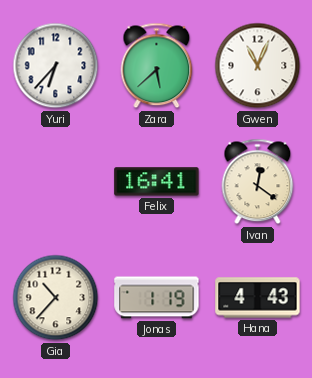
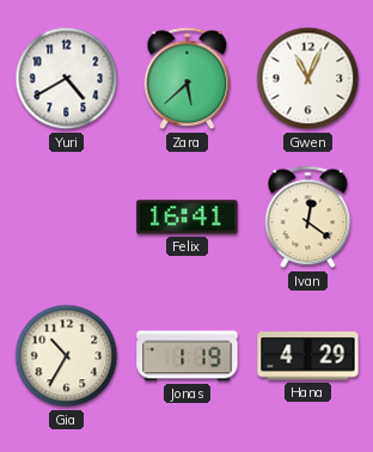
Yuri: 6:37 -> 4:40 (67, 79)
Gia: 10:37 -> 10:35 (67, 356)
Hana: 4:43 -> 4:29 (308, 356)
